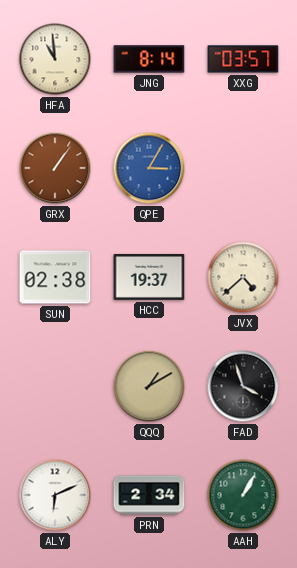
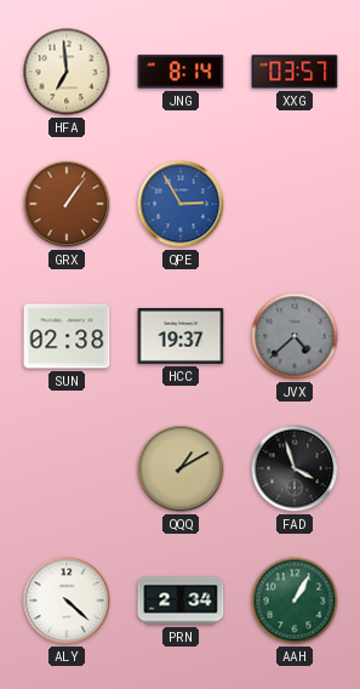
HFA: 10:59 -> 6:59 (67, 72)
QPE: 3:05 -> 2:55 (181, 204)
JVX dial: cream -> grey (295, 336)
ALY: 6:11 -> 4:22 (67, 600)
